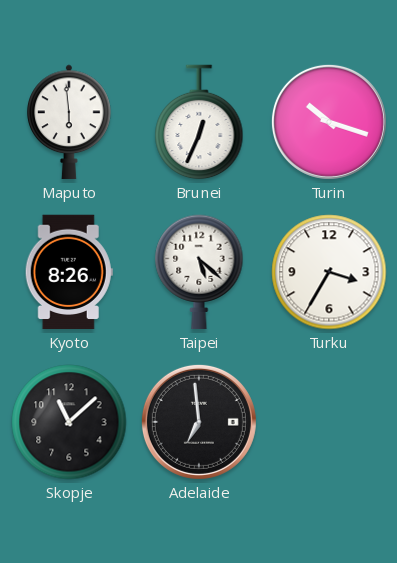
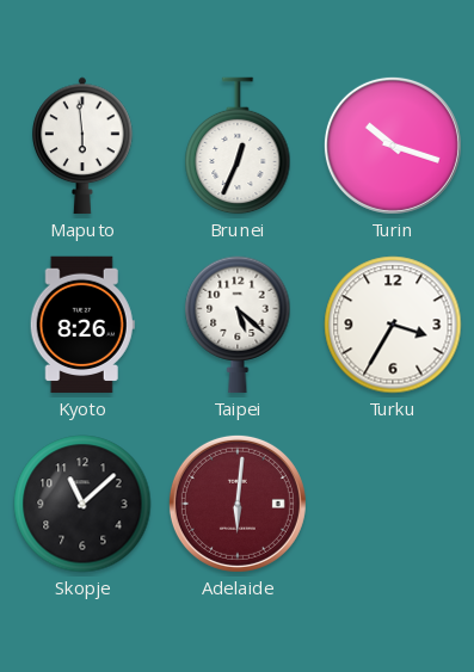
Adelaide: 6:59 -> 6:01 (238, 504)
Adelaide dial: black -> burgundy (238, 504)
